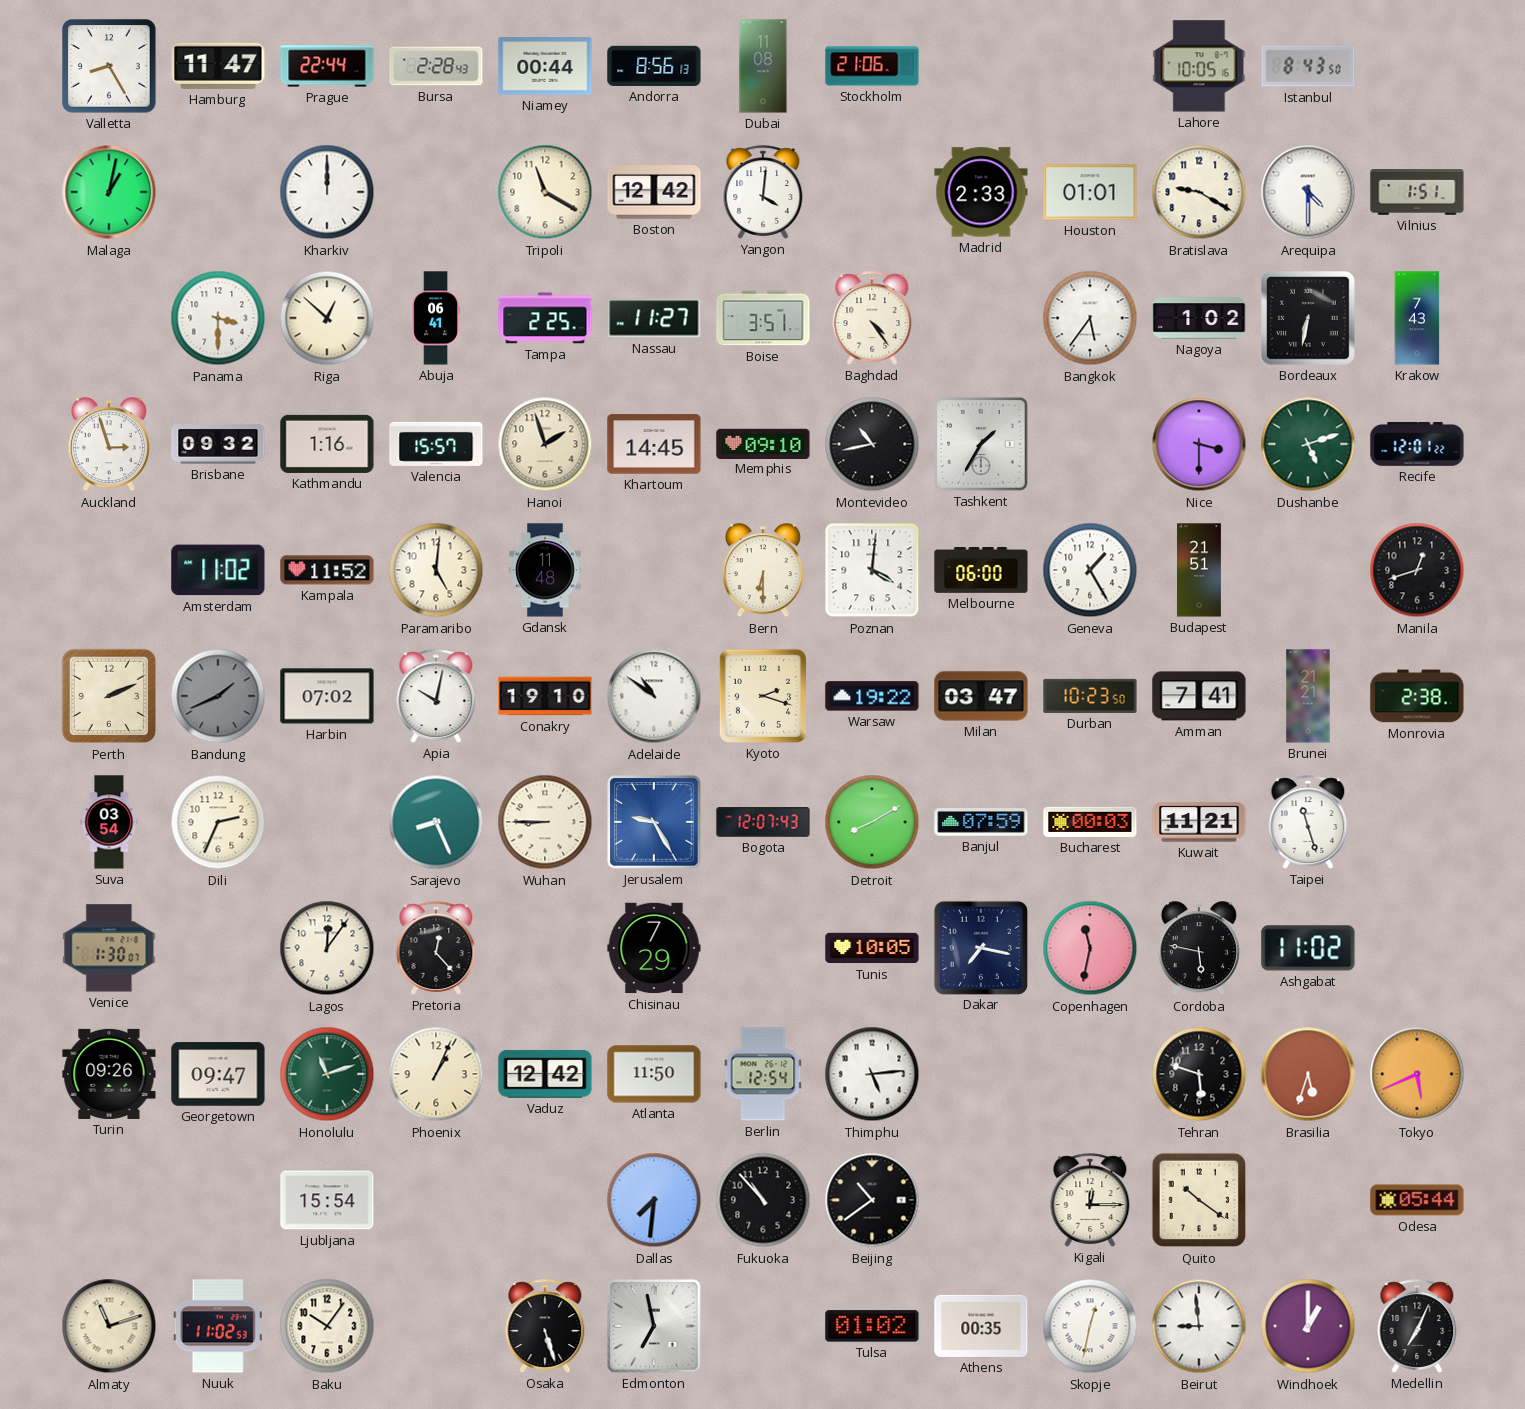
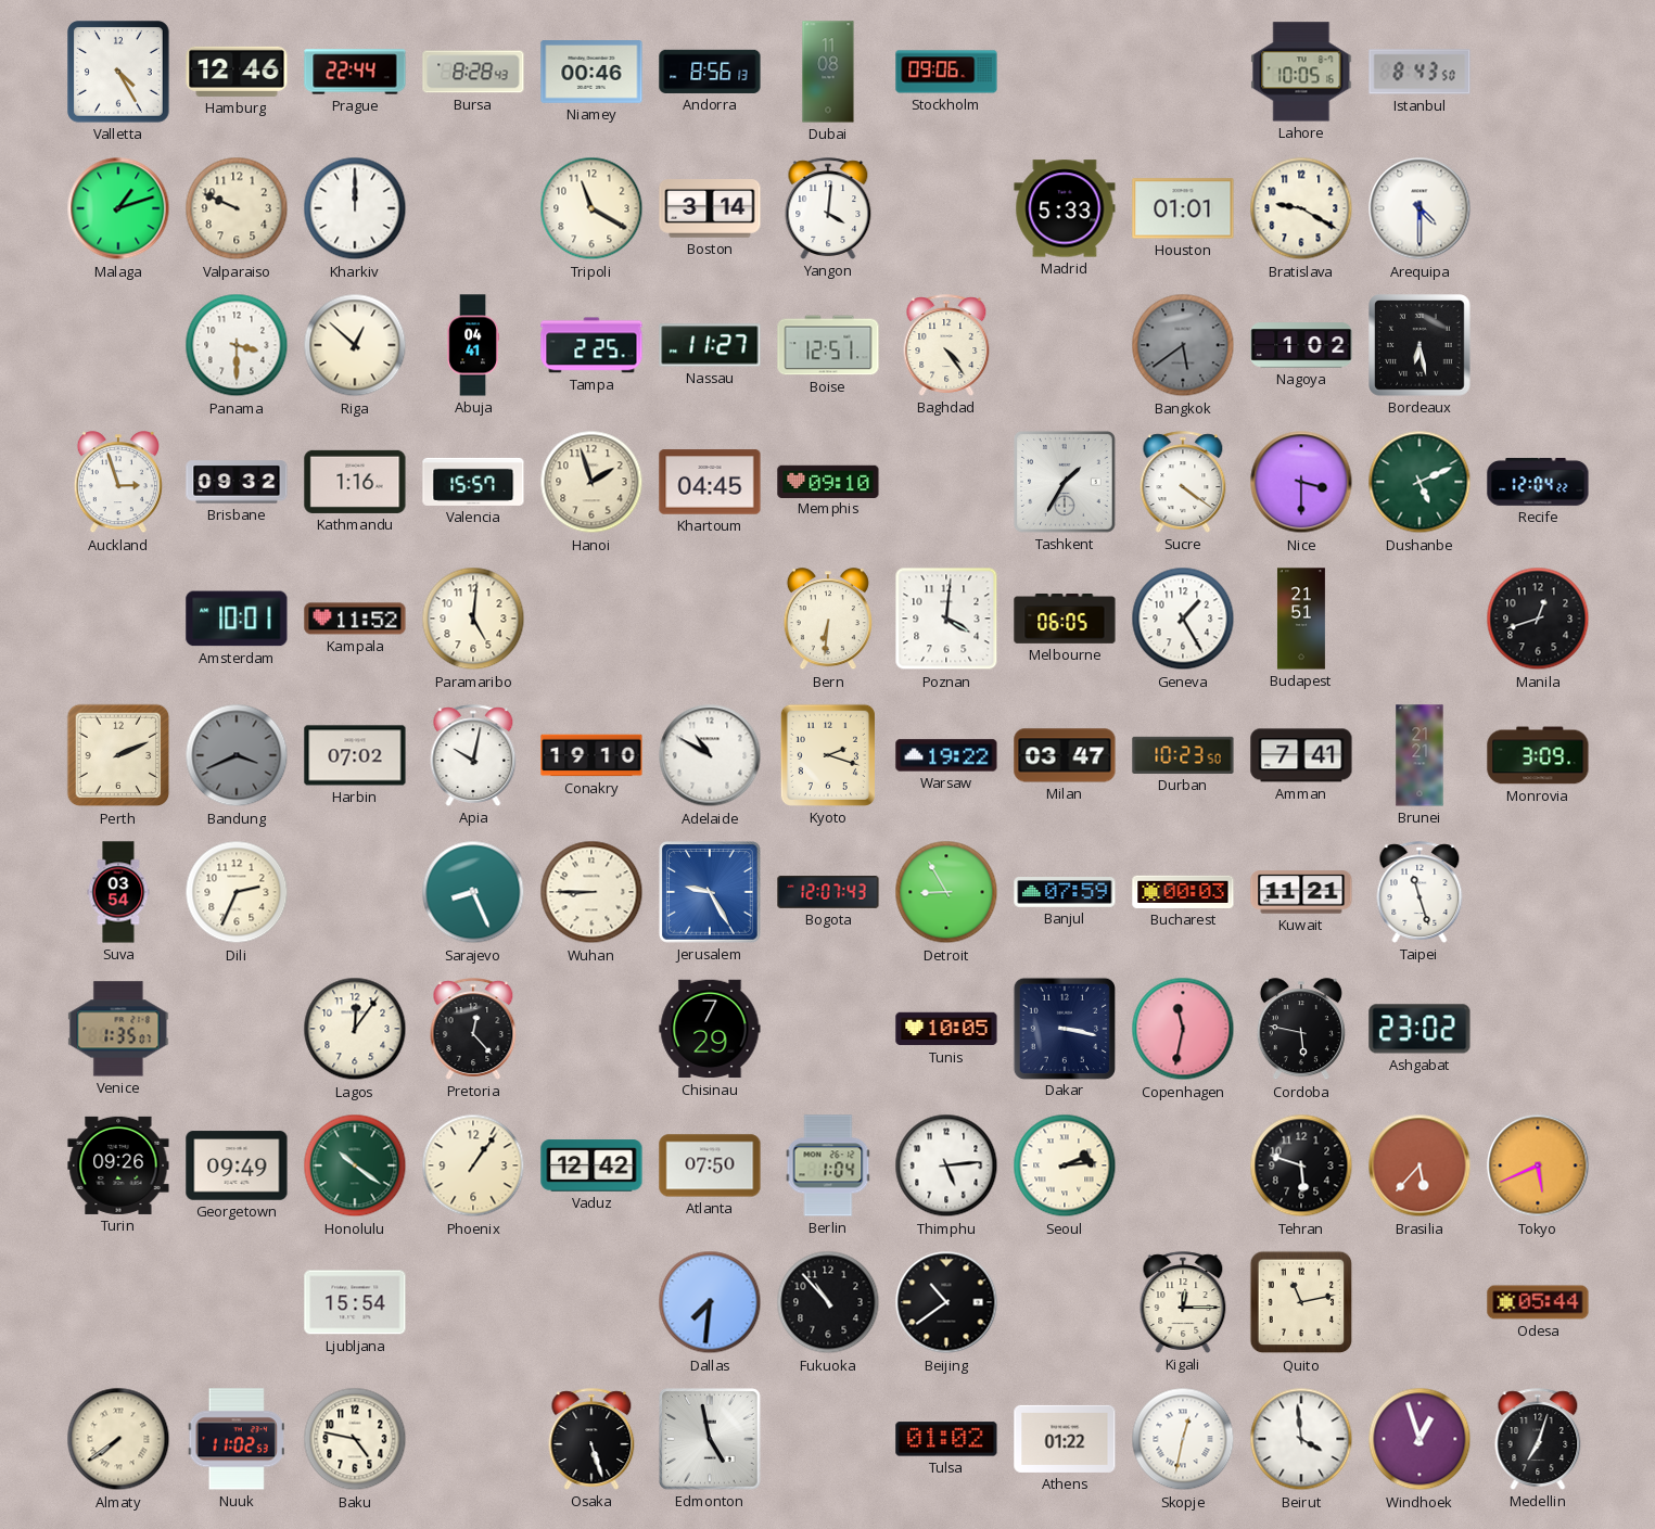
Valletta: 8:25 -> 4:25 (119, 73)
Hamburg: 11:47 -> 12:46 (237, 72)
Bursa: 2:28 -> 8:28 (473, 72)
Niamey: 00:44 -> 00:46 (591, 72)
Stockholm: 21:06 -> 09:06 (946, 72)
Malaga: 1:02 -> 1:12 (118, 208)
Valparaiso: none -> 9:49 (237, 208)
Boston: 12:42 -> 3:14 (710, 209)
Madrid: 2:33 -> 5:33 (1065, 208)
Vilnius: 1:51 -> none (1417, 192)
Abuja: 06:41 -> 04:41 (473, 345)
Boise: 3:51 -> 12:51 (828, 345)
Bangkok: 5:36 -> 5:39 (1183, 345)
Bangkok dial: white -> grey (1183, 345)
Bordeaux: 6:32 -> 6:28 (1421, 346)
Krakow: 7:43 -> none (1417, 318)
Khartoum: 14:45 -> 04:45 (710, 482)
Montevideo: 10:43 -> none (872, 444)
Sucre: none -> 4:21 (1183, 482)
Dushanbe: 5:12 -> 5:11 (1420, 482)
Recife: 12:01 -> 12:04 (1538, 482)
Amsterdam: 11:02 -> 10:01 (237, 619)
Gdansk: 11:48 -> none (545, 570)
Bern: 6:30 -> 6:31 (828, 620)
Melbourne: 06:00 -> 06:05 (1065, 620)
Bandung: 1:41 -> 3:41 (237, 755)
Adelaide: 10:51 -> 10:50 (710, 755)
Monrovia: 2:38 -> 3:09 (1538, 755)
Detroit: 8:10 -> 8:55 (946, 892)
Venice: 1:30 -> 1:35 (118, 1029)
Dakar: 7:17 -> 3:17 (1064, 1028)
Ashgabat: 11:02 -> 23:02 (1420, 1029)
Georgetown: 09:47 -> 09:49 (237, 1165)
Honolulu: 11:12 -> 10:21 (355, 1165)
Phoenix: 1:04 -> 1:06 (473, 1165)
Atlanta: 11:50 -> 07:50 (710, 1165)
Berlin: 12:54 -> 1:04 (828, 1165)
Seoul: none -> 2:14 (1065, 1165)
Brasilia: 5:33 -> 5:37 (1420, 1165)
Quito: 10:21 -> 11:13 (1301, 1302)
Almaty: 11:12 -> 7:39 (118, 1439)
Baku: 10:06 -> 4:47 (355, 1439)
Edmonton: 6:58 -> 4:58 (711, 1440)
Athens: 00:35 -> 01:22 (1065, 1439)
Beirut: 8:59 -> 3:59 (1301, 1439)
Windhoek: 1:00 -> 12:57 (1420, 1439)
Medellin: 7:04 -> 7:03 (1538, 1439)
